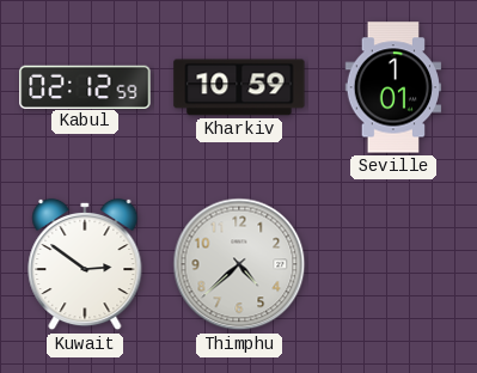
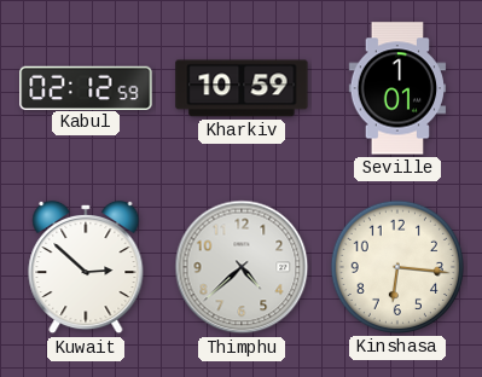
Kuwait: 2:51 -> 2:52 (86, 267)
Kinshasa: none -> 6:16 (397, 267)
